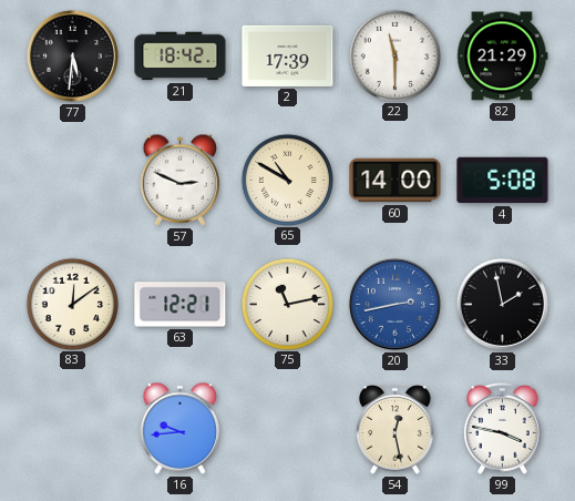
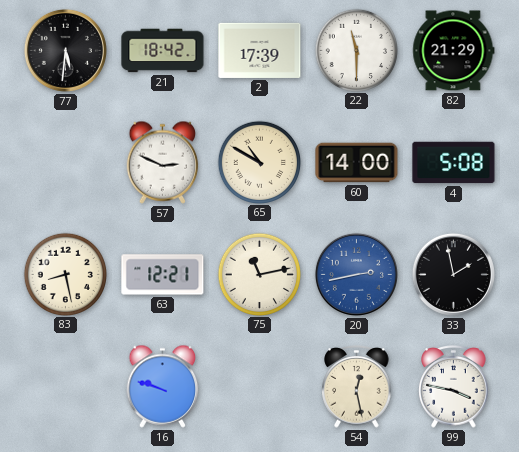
83: 12:09 -> 8:28 (65, 274)
16: 9:44 -> 9:48 (163, 386)
